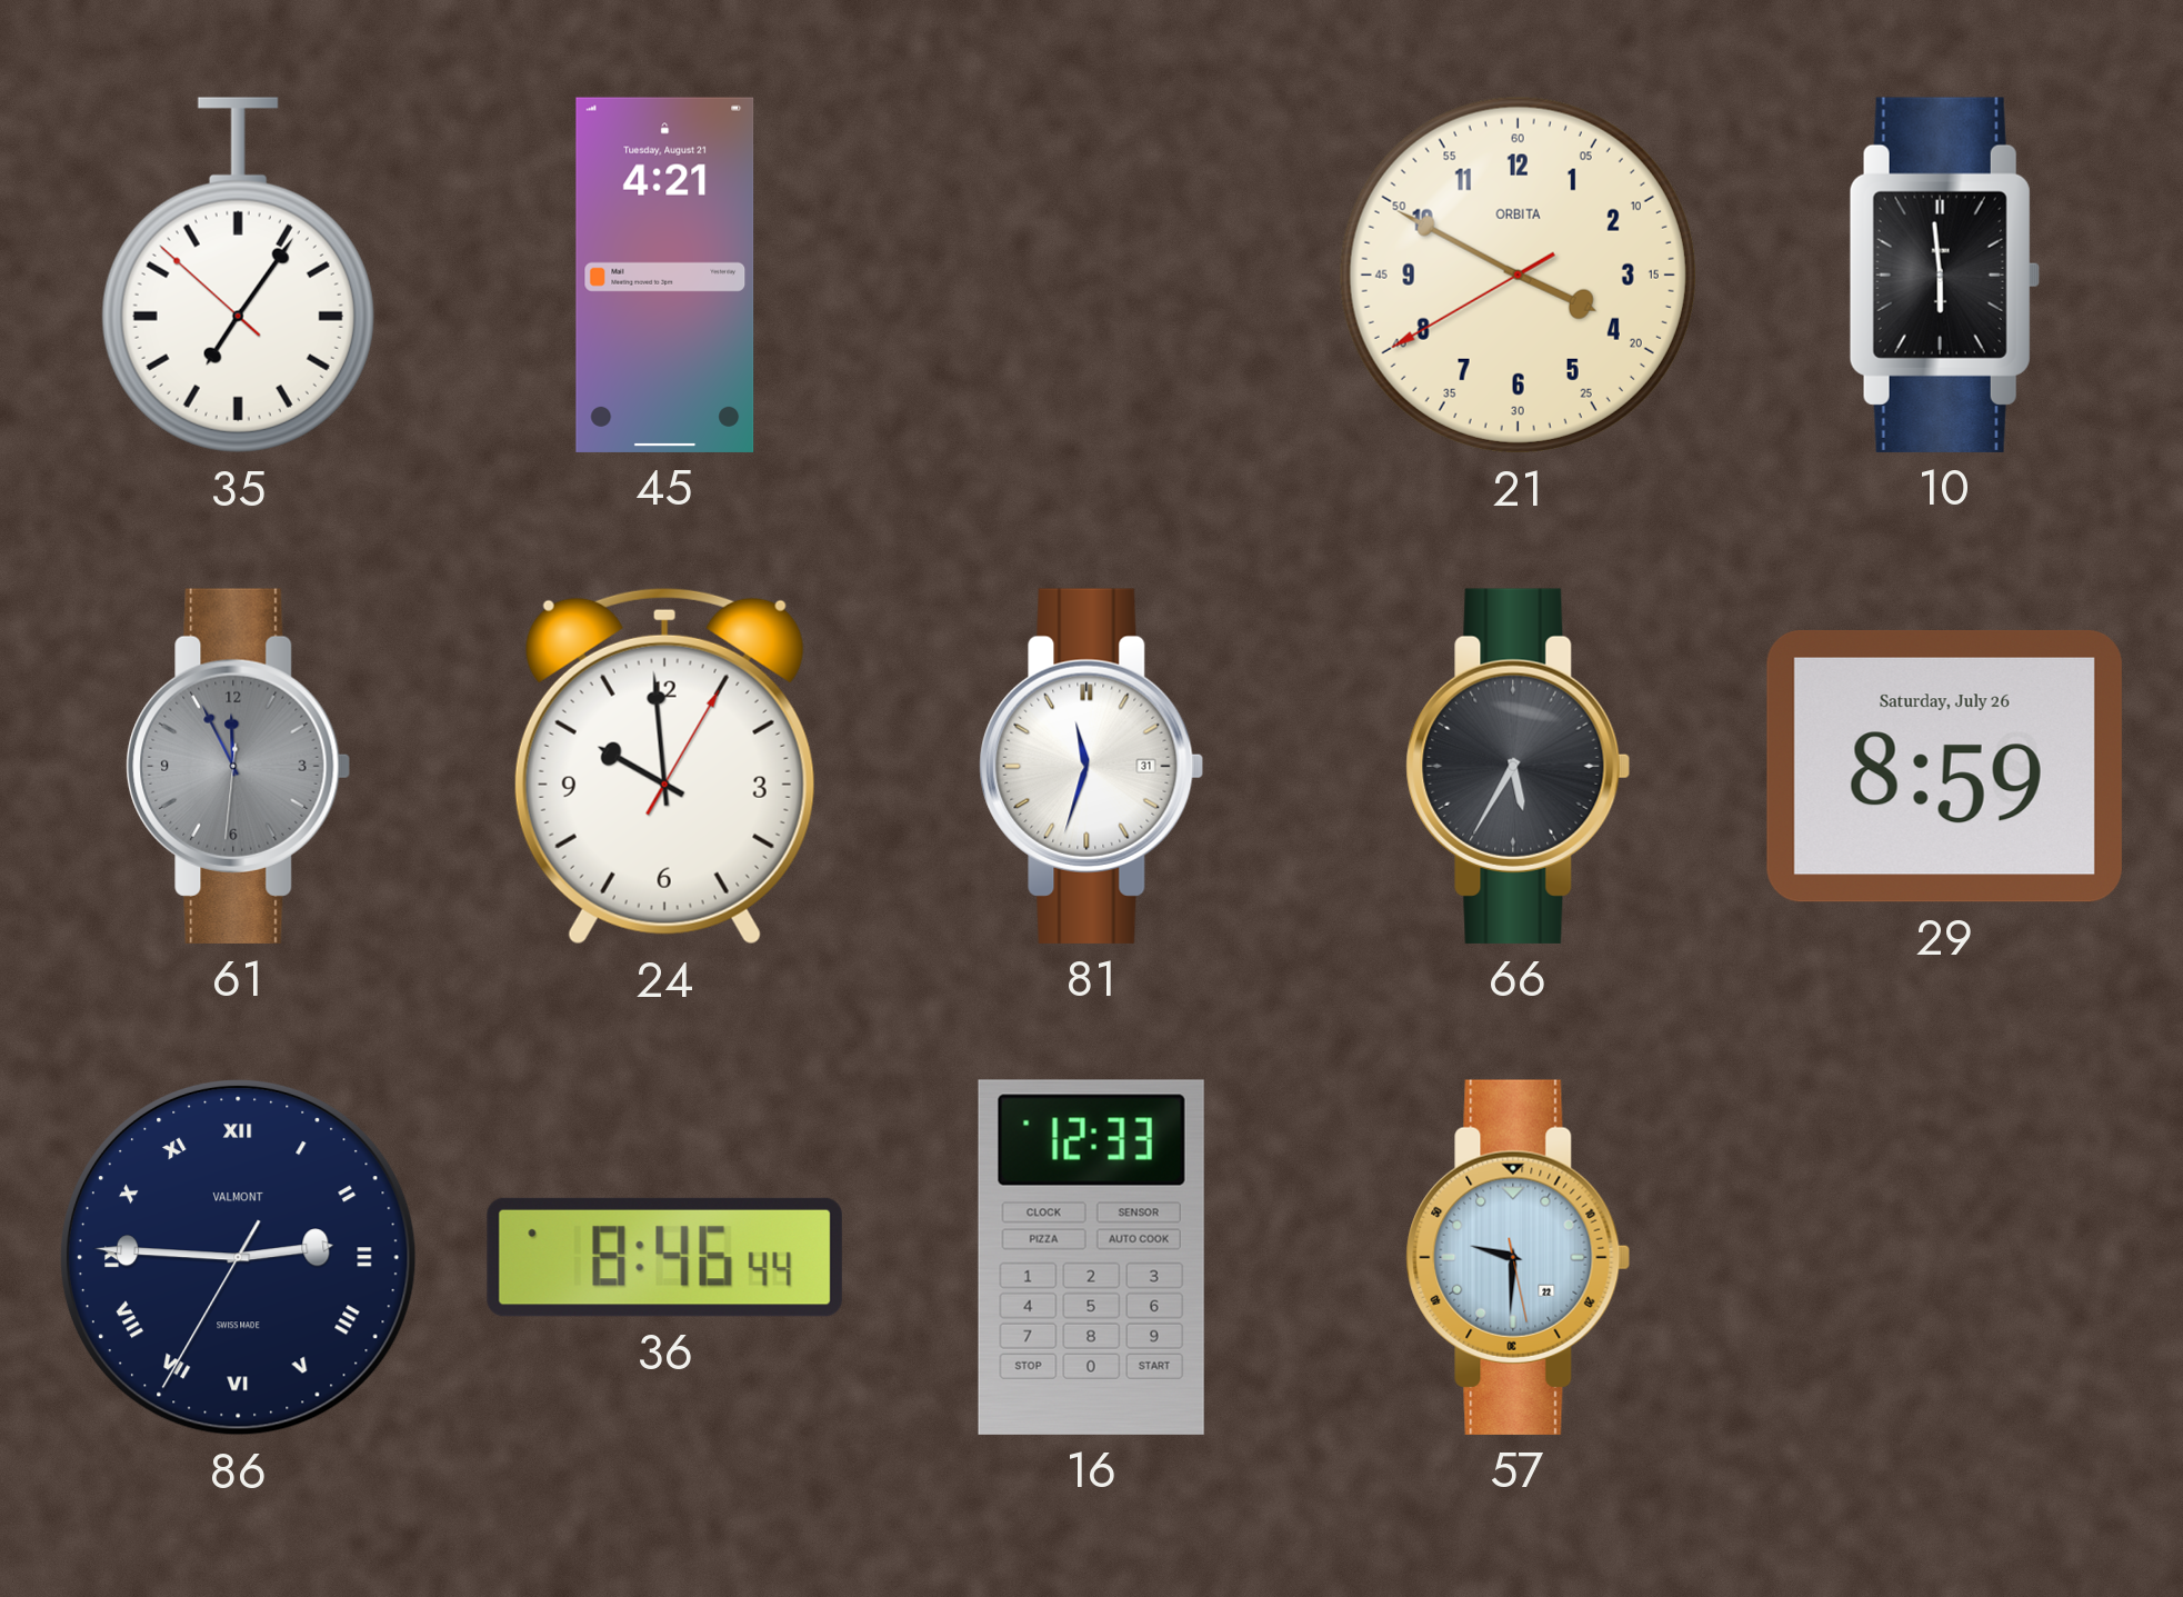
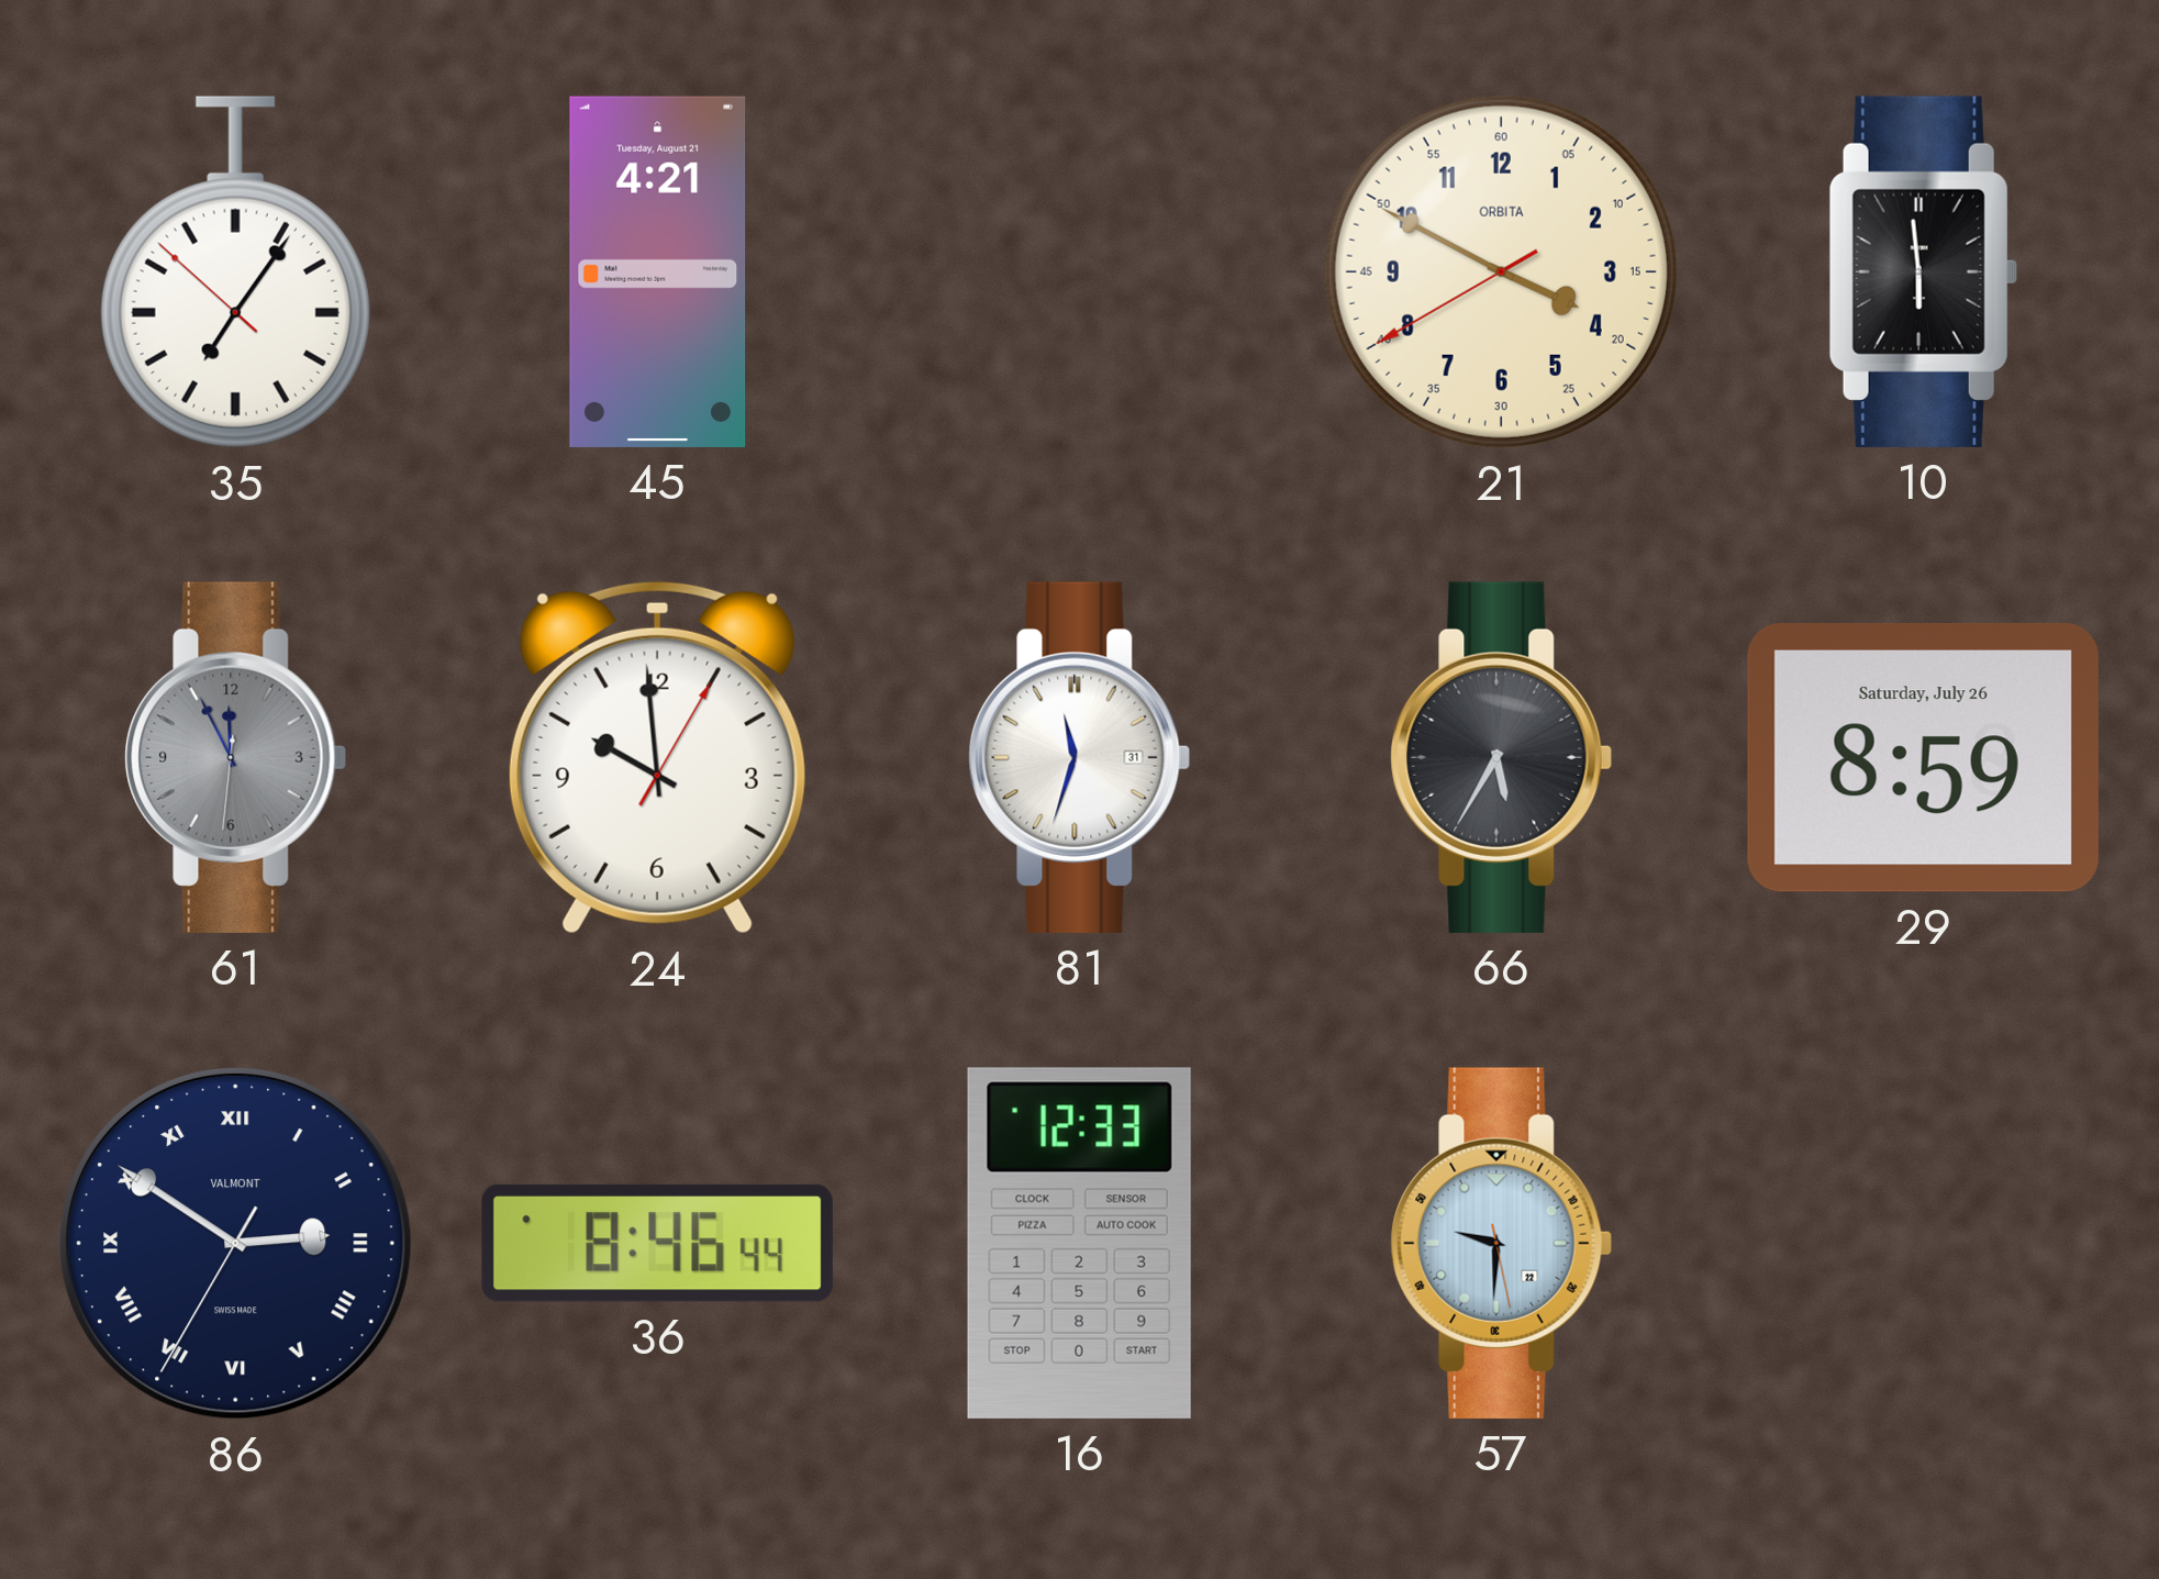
86: 2:45 -> 2:50 (235, 1243)
